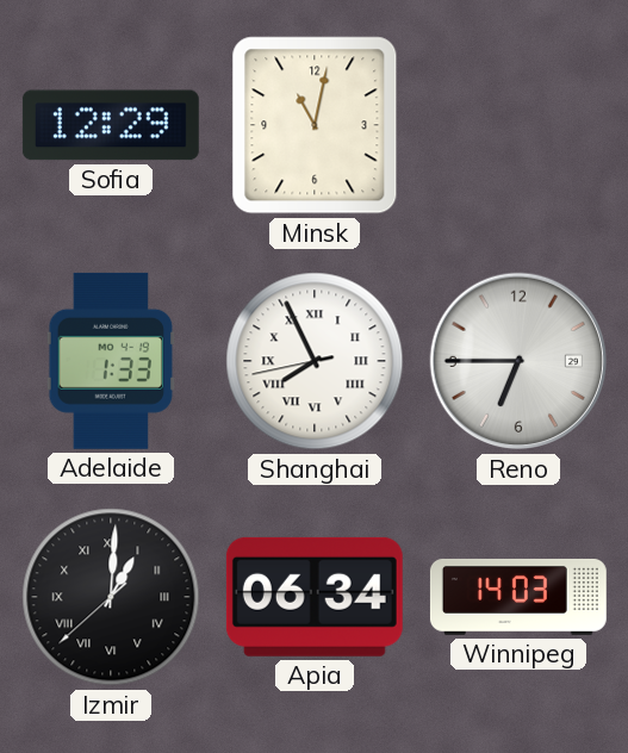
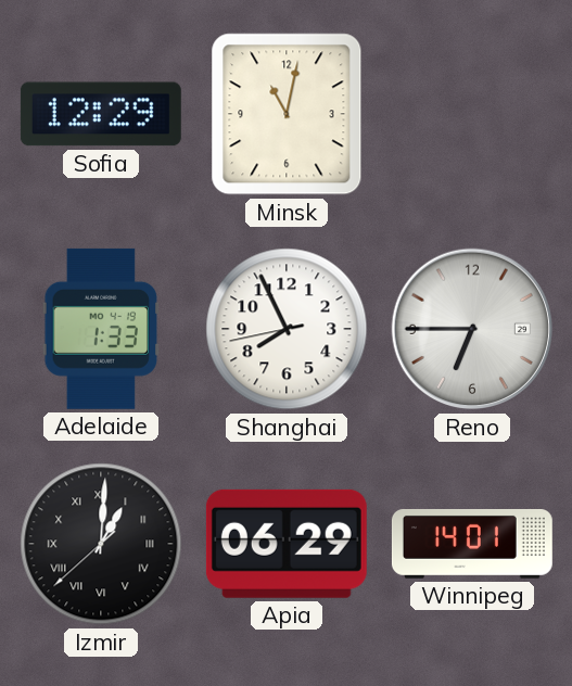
Shanghai numerals: Roman -> Arabic (287, 329)
Apia: 06:34 -> 06:29 (287, 544)
Winnipeg: 14:03 -> 14:01 (472, 544)
